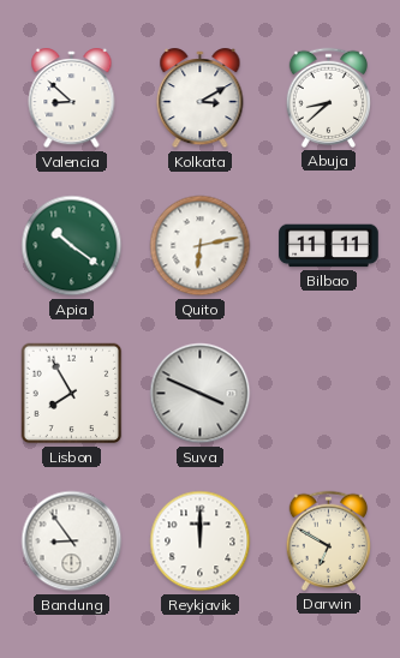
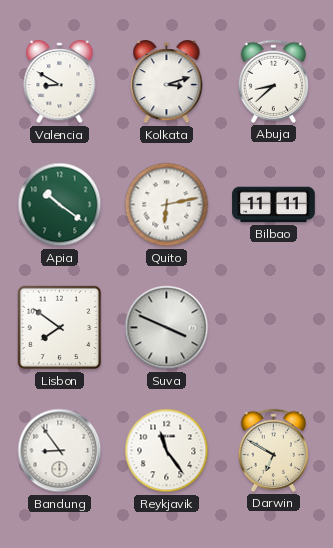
Valencia: 8:52 -> 8:50 (60, 83)
Kolkata: 3:10 -> 3:12 (167, 83)
Lisbon: 7:55 -> 7:51 (60, 328)
Reykjavik: 12:00 -> 11:24 (167, 451)
